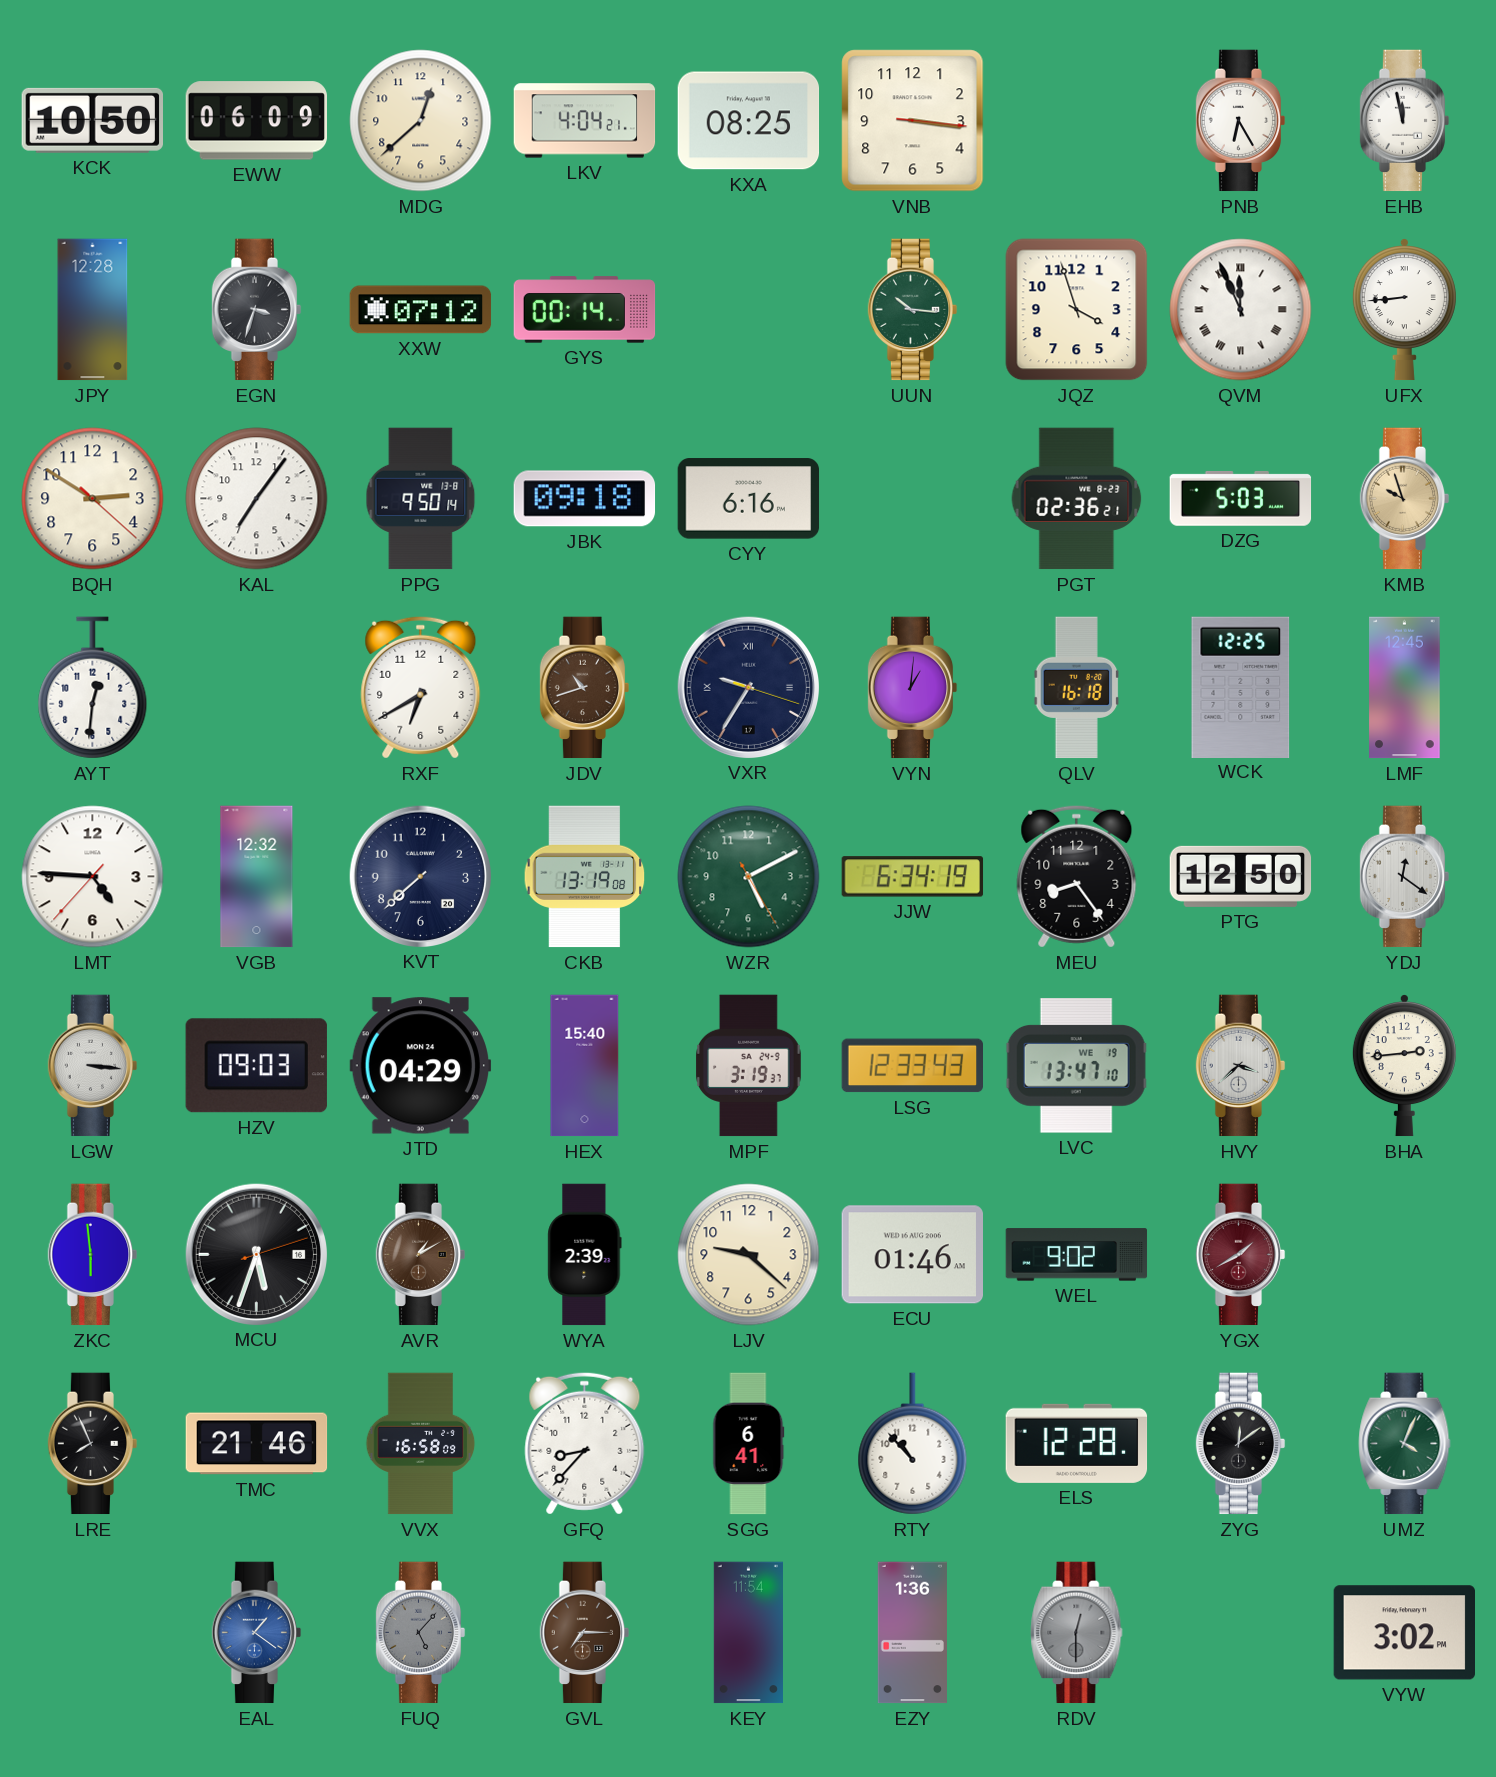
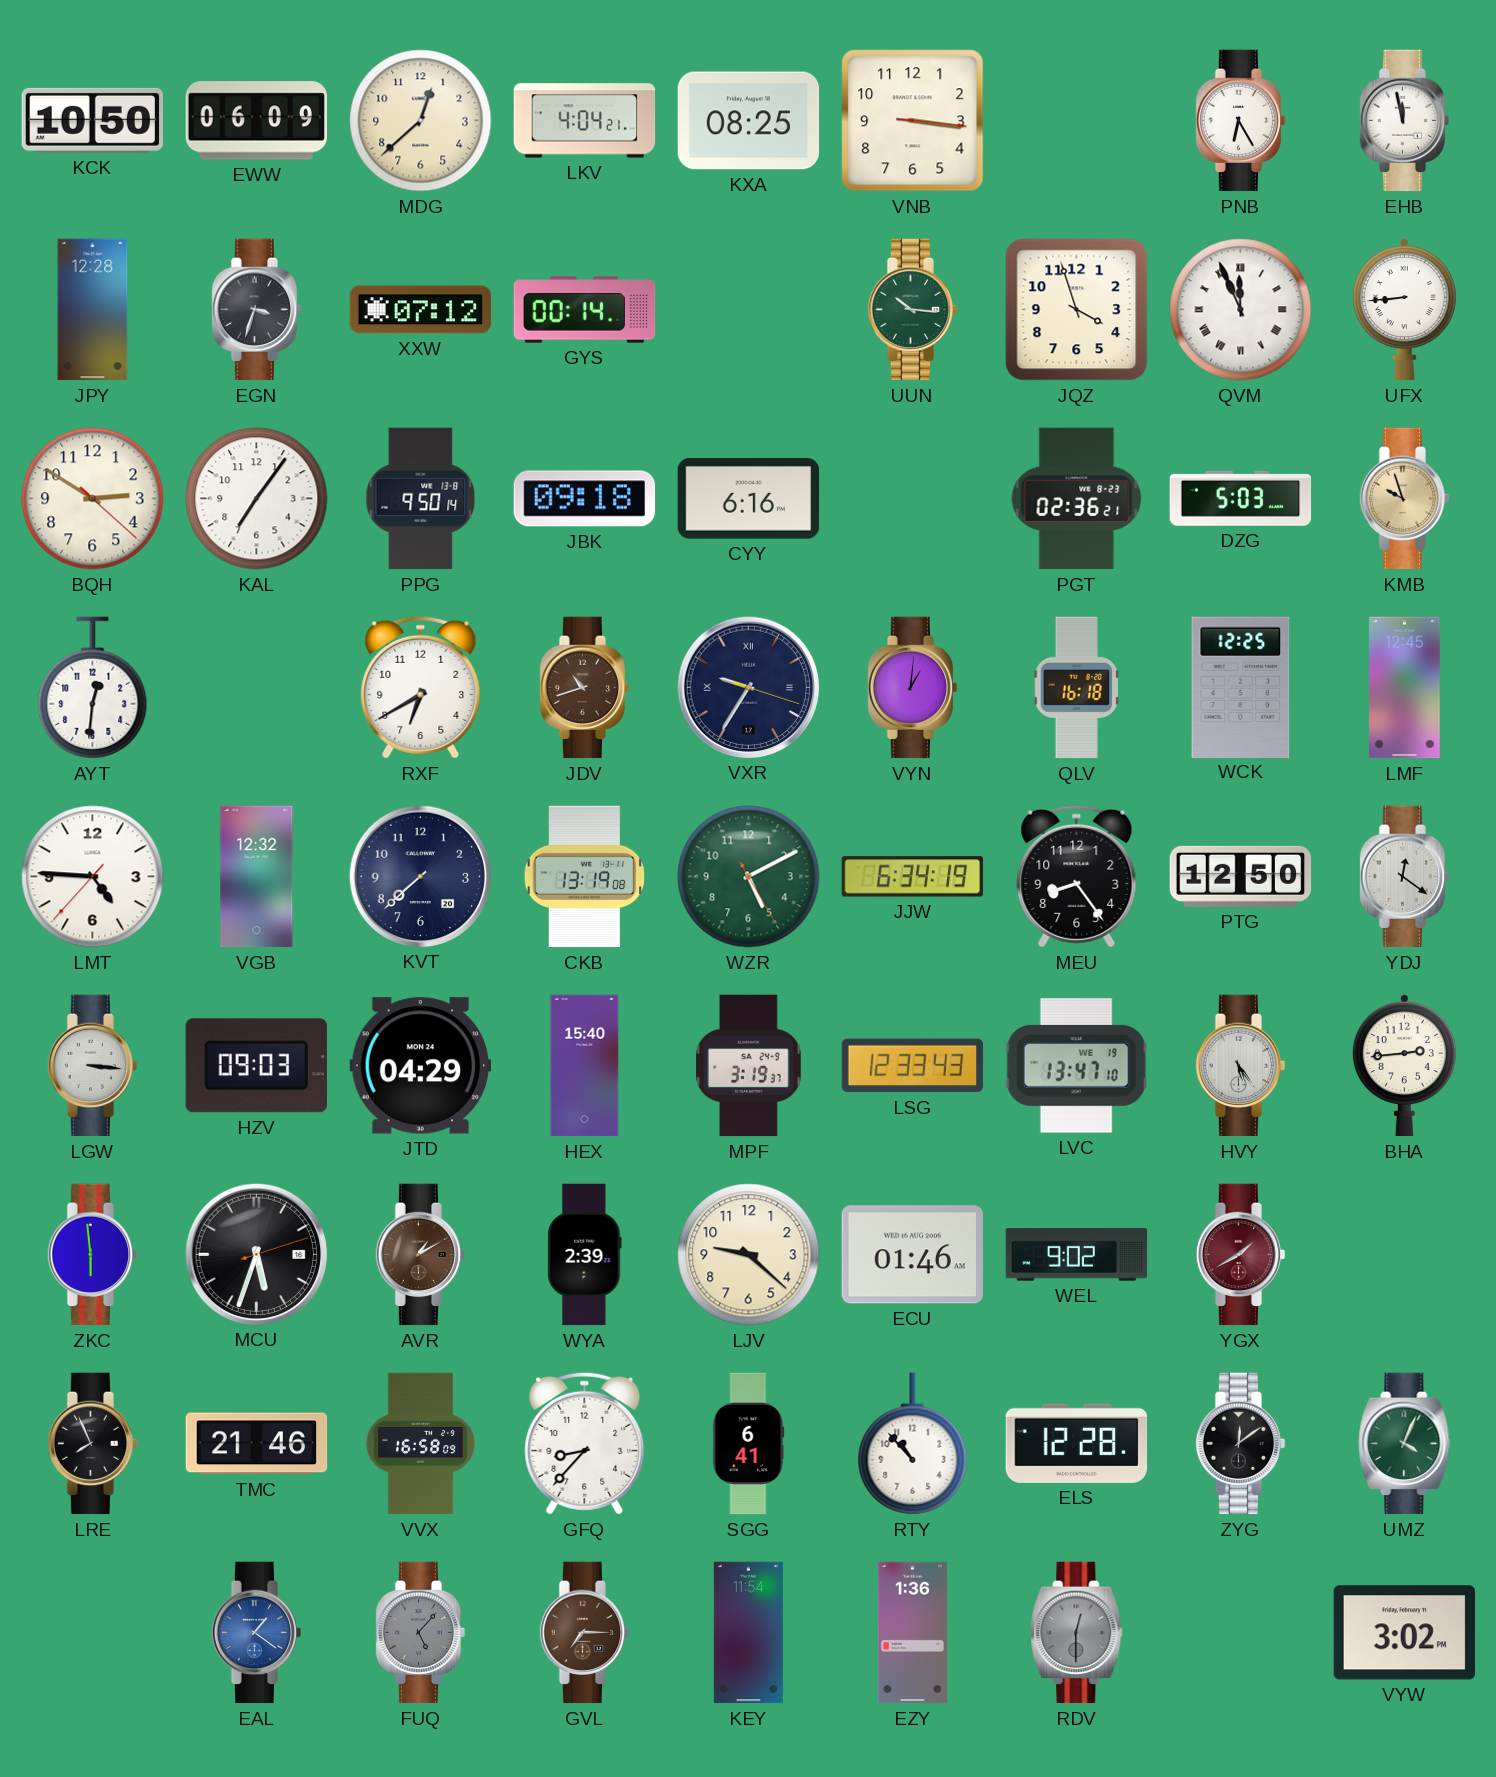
HVY: 3:38 -> 5:24 (1241, 1066)
